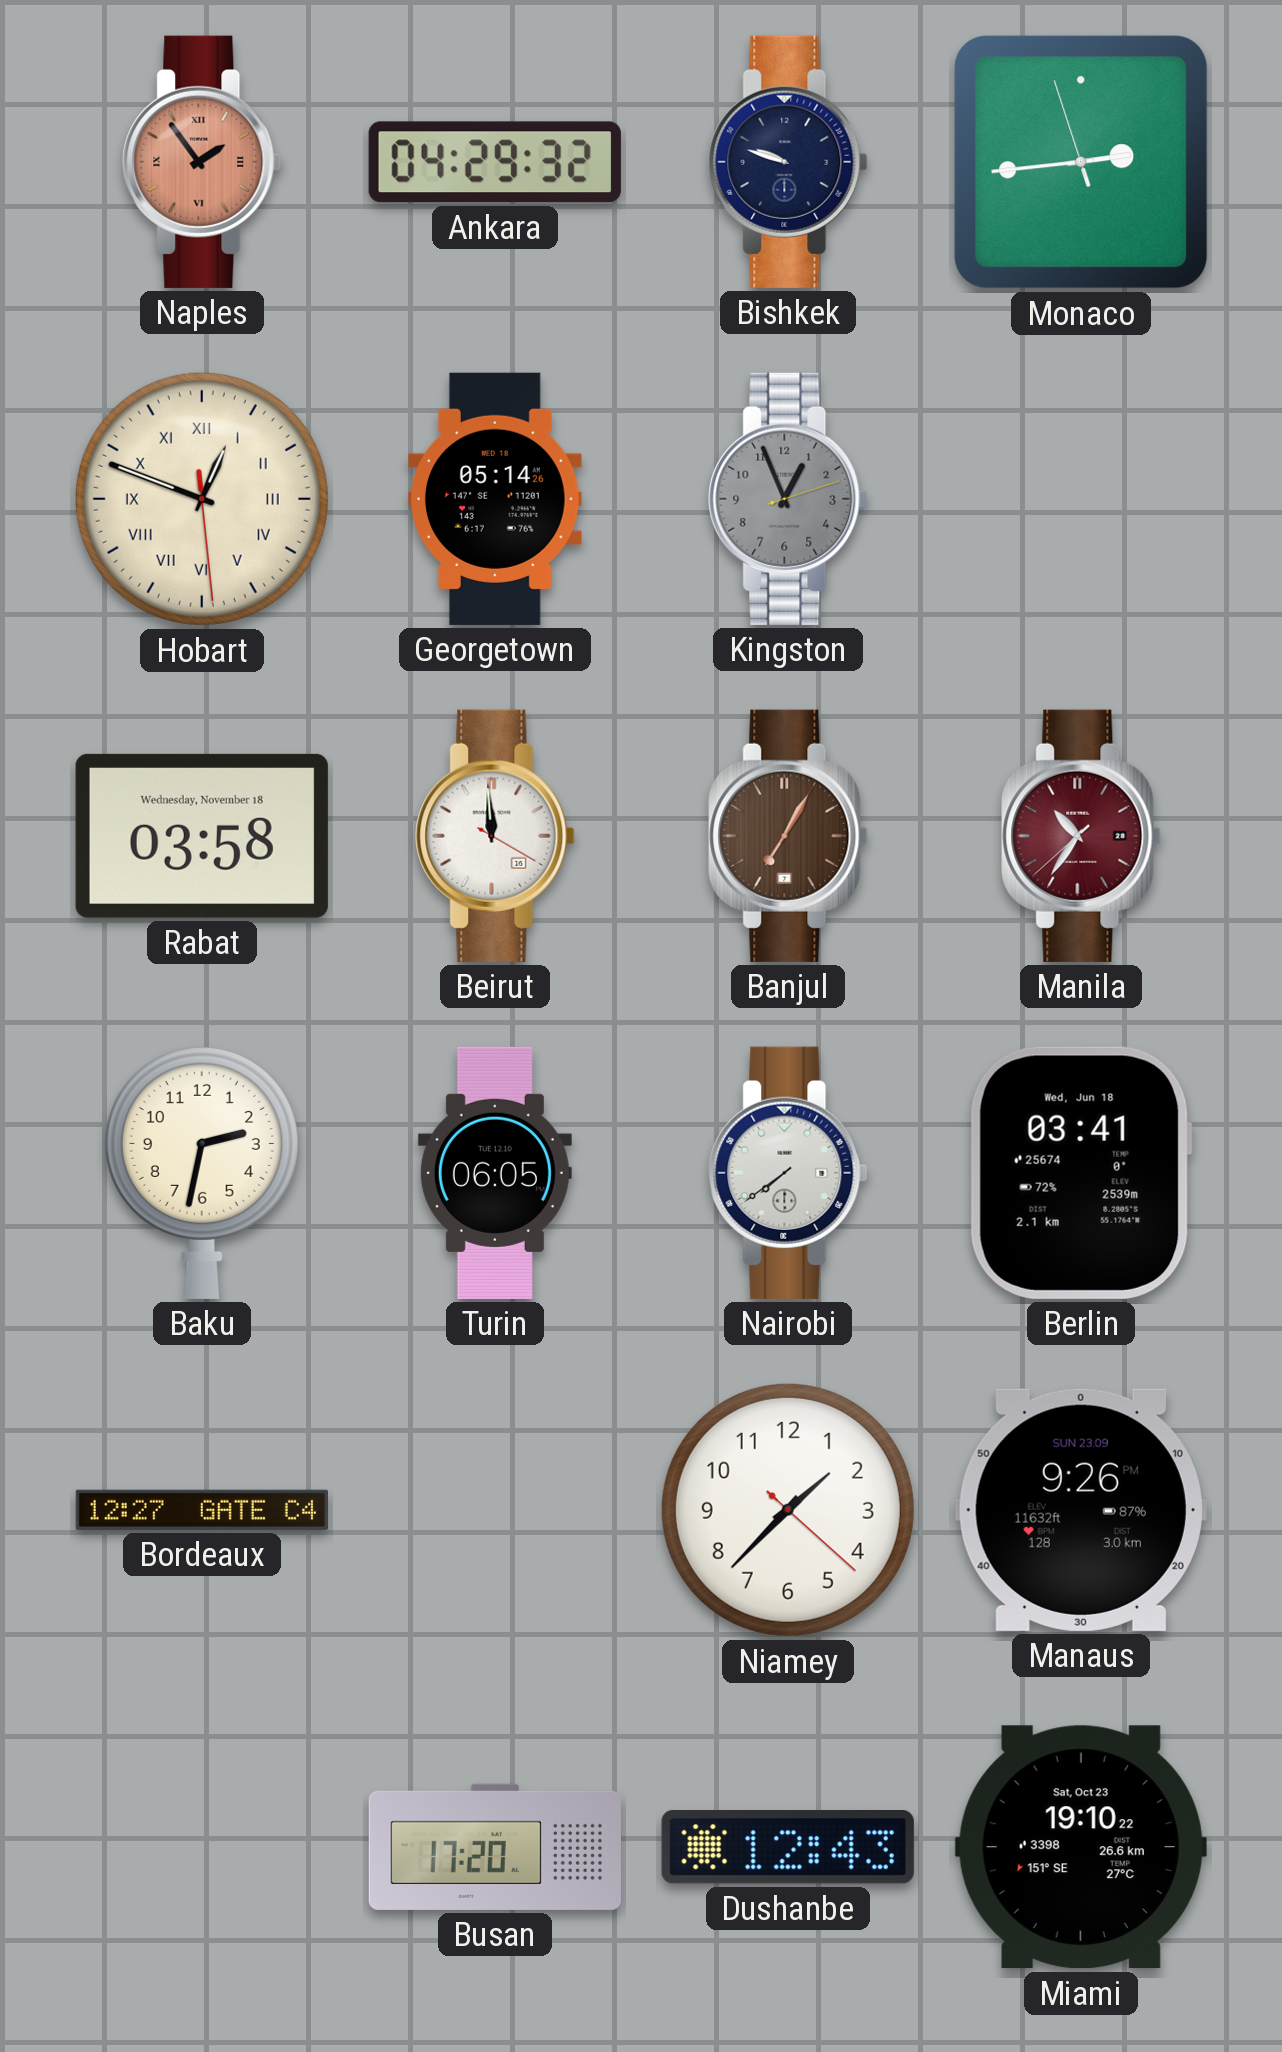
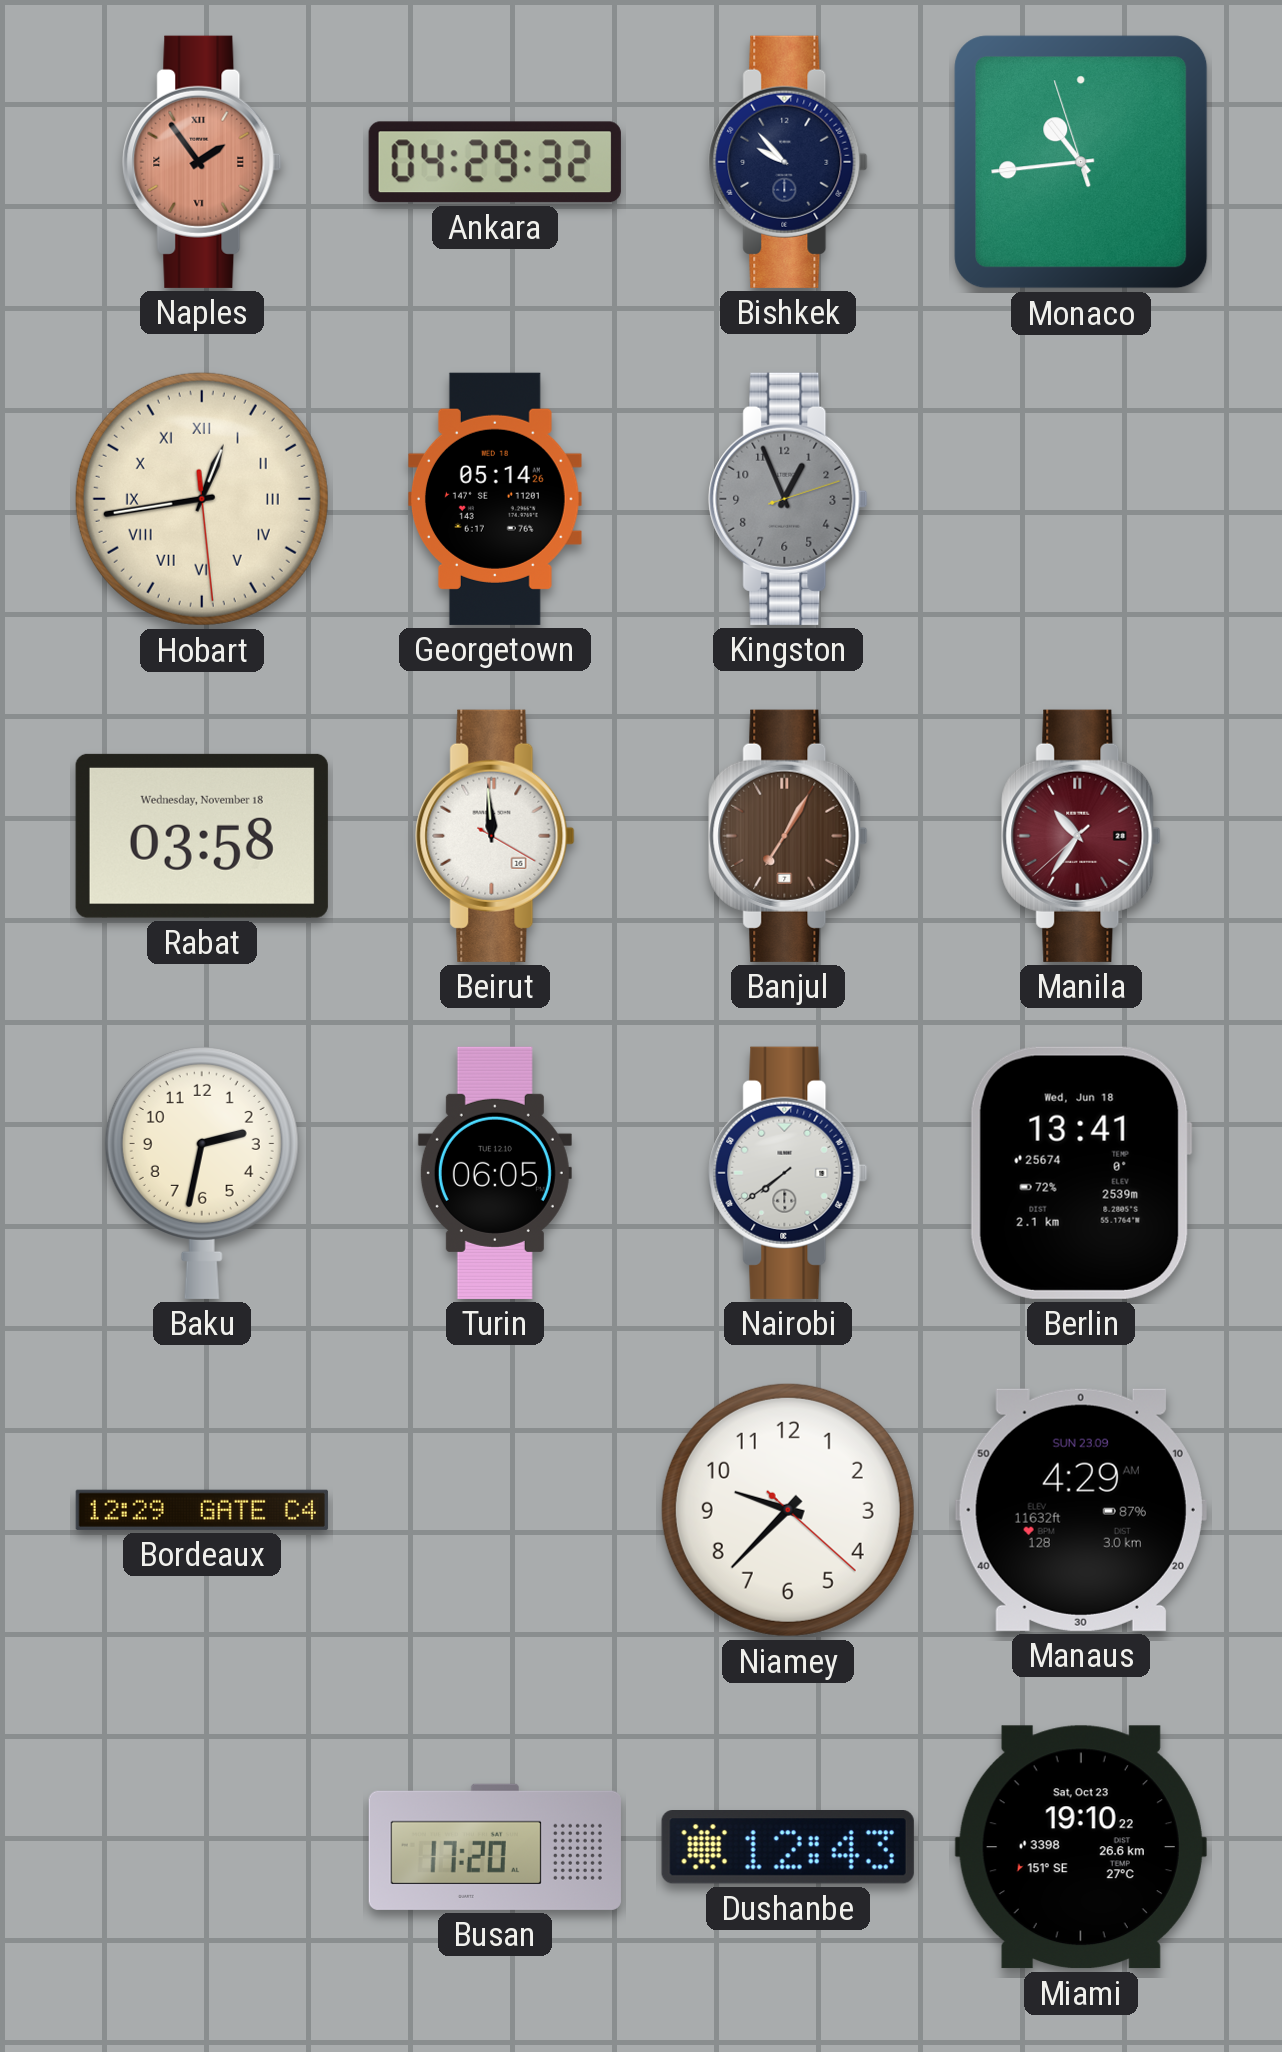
Bishkek: 9:48 -> 9:53 (788, 162)
Monaco: 2:43 -> 10:43 (1081, 162)
Hobart: 12:48 -> 12:43 (202, 499)
Berlin: 03:41 -> 13:41 (1081, 1173)
Bordeaux: 12:27 -> 12:29 (202, 1510)
Niamey: 1:37 -> 9:37 (788, 1510)
Manaus: 9:26 -> 4:29 (1081, 1510)
